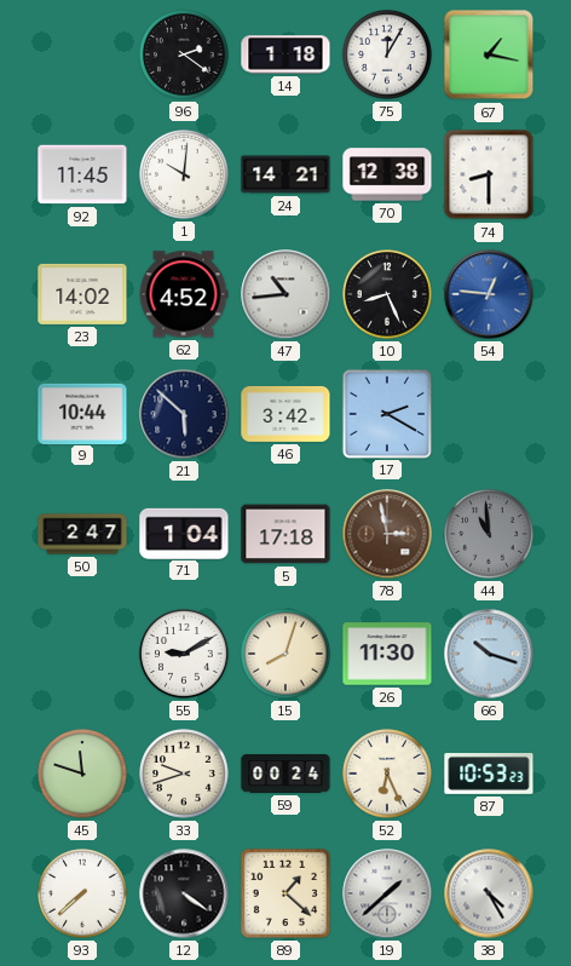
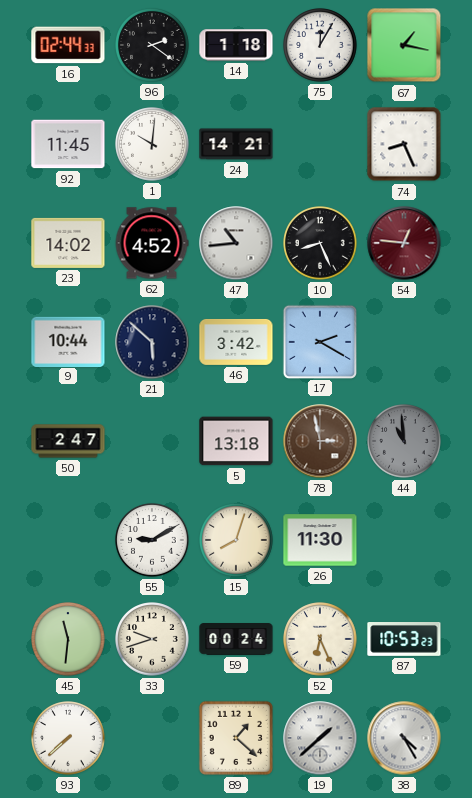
16: none -> 02:44 (68, 45)
70: 12:38 -> none (387, 174)
74: 8:30 -> 8:26 (404, 144)
54 dial: blue -> burgundy (404, 243)
71: 1:04 -> none (184, 533)
5: 17:18 -> 13:18 (236, 441)
66: 10:18 -> none (489, 654)
45: 11:48 -> 11:31 (68, 639)
12: 4:21 -> none (184, 893)
